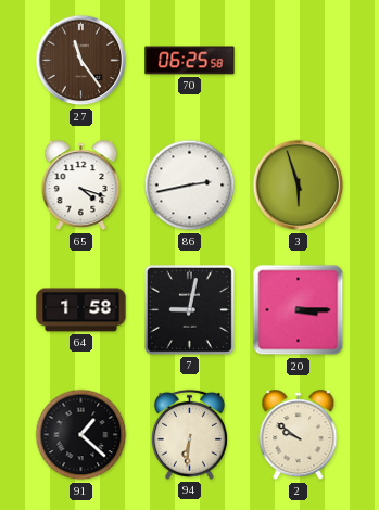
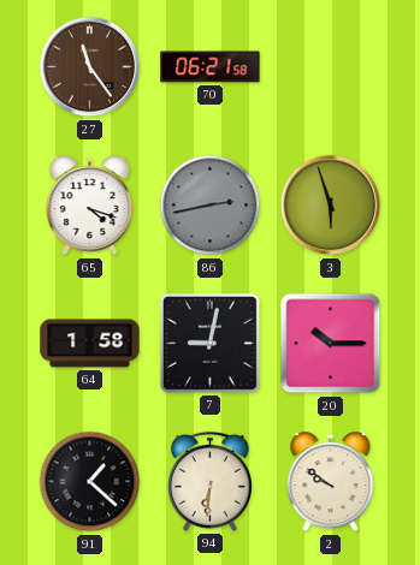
70: 06:25 -> 06:21 (211, 67)
86 dial: white -> grey (211, 206)
20: 3:15 -> 10:15 (331, 344)
